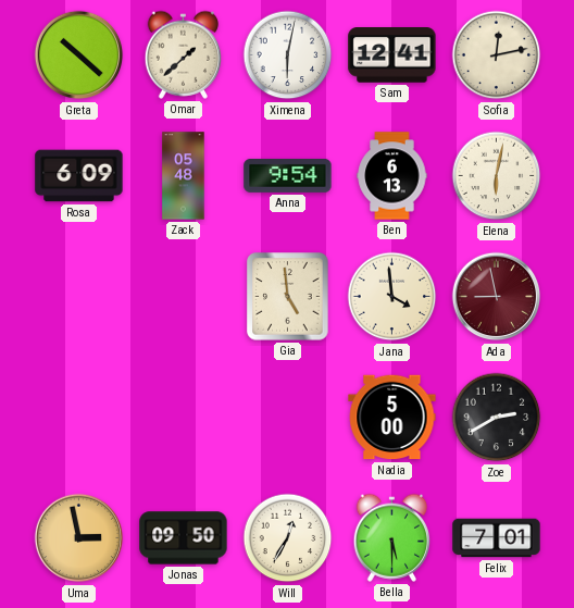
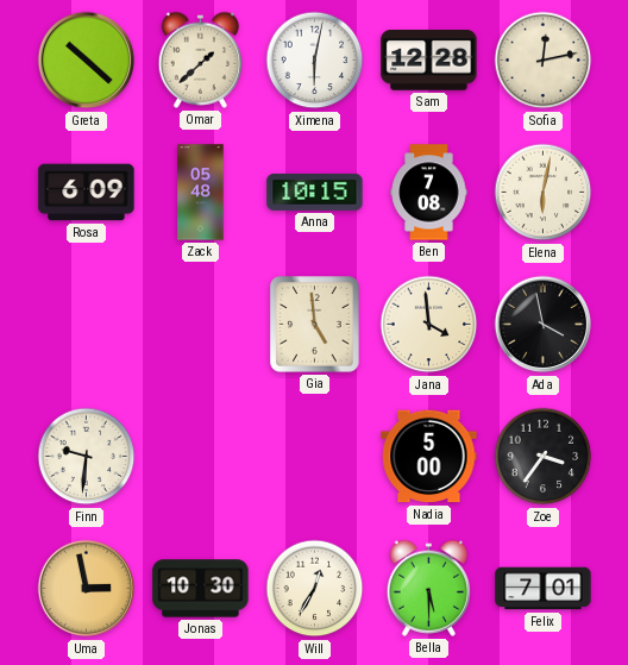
Sam: 12:41 -> 12:28 (429, 61)
Anna: 9:54 -> 10:15 (315, 192)
Ben: 6:13 -> 7:08 (429, 193)
Ada: 8:58 -> 3:58 (544, 325)
Ada dial: burgundy -> black (544, 325)
Finn: none -> 9:31 (87, 457)
Zoe: 2:40 -> 3:36 (544, 457)
Jonas: 09:50 -> 10:30 (201, 589)
